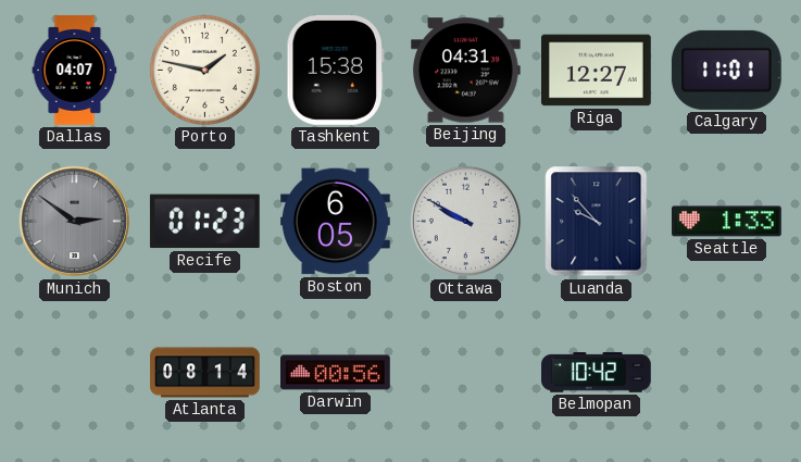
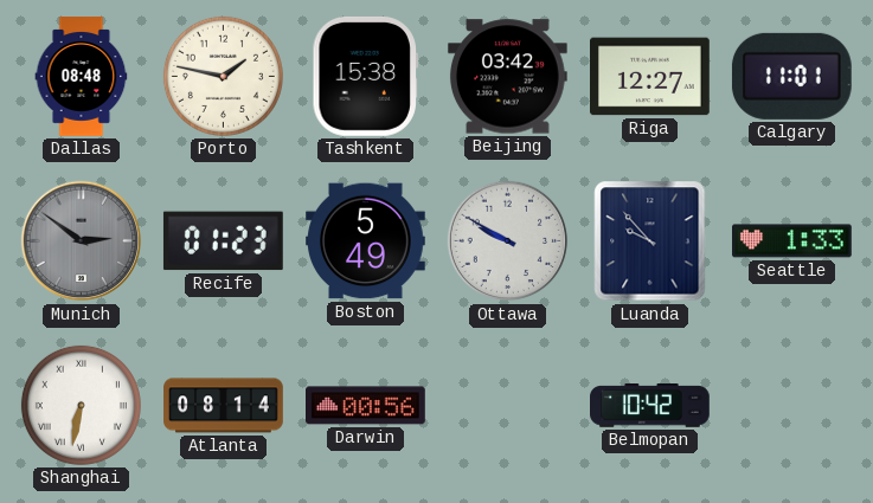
Dallas: 04:07 -> 08:48 (82, 77)
Beijing: 04:31 -> 03:42 (507, 77)
Boston: 6:05 -> 5:49 (366, 241)
Shanghai: none -> 6:32 (81, 405)
